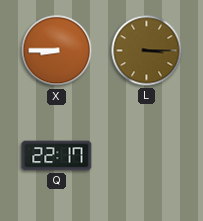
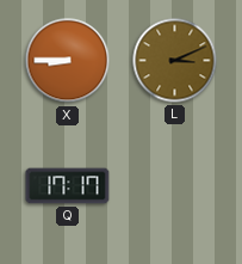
L: 3:15 -> 3:11 (175, 61)
Q: 22:17 -> 17:17 (68, 186)
